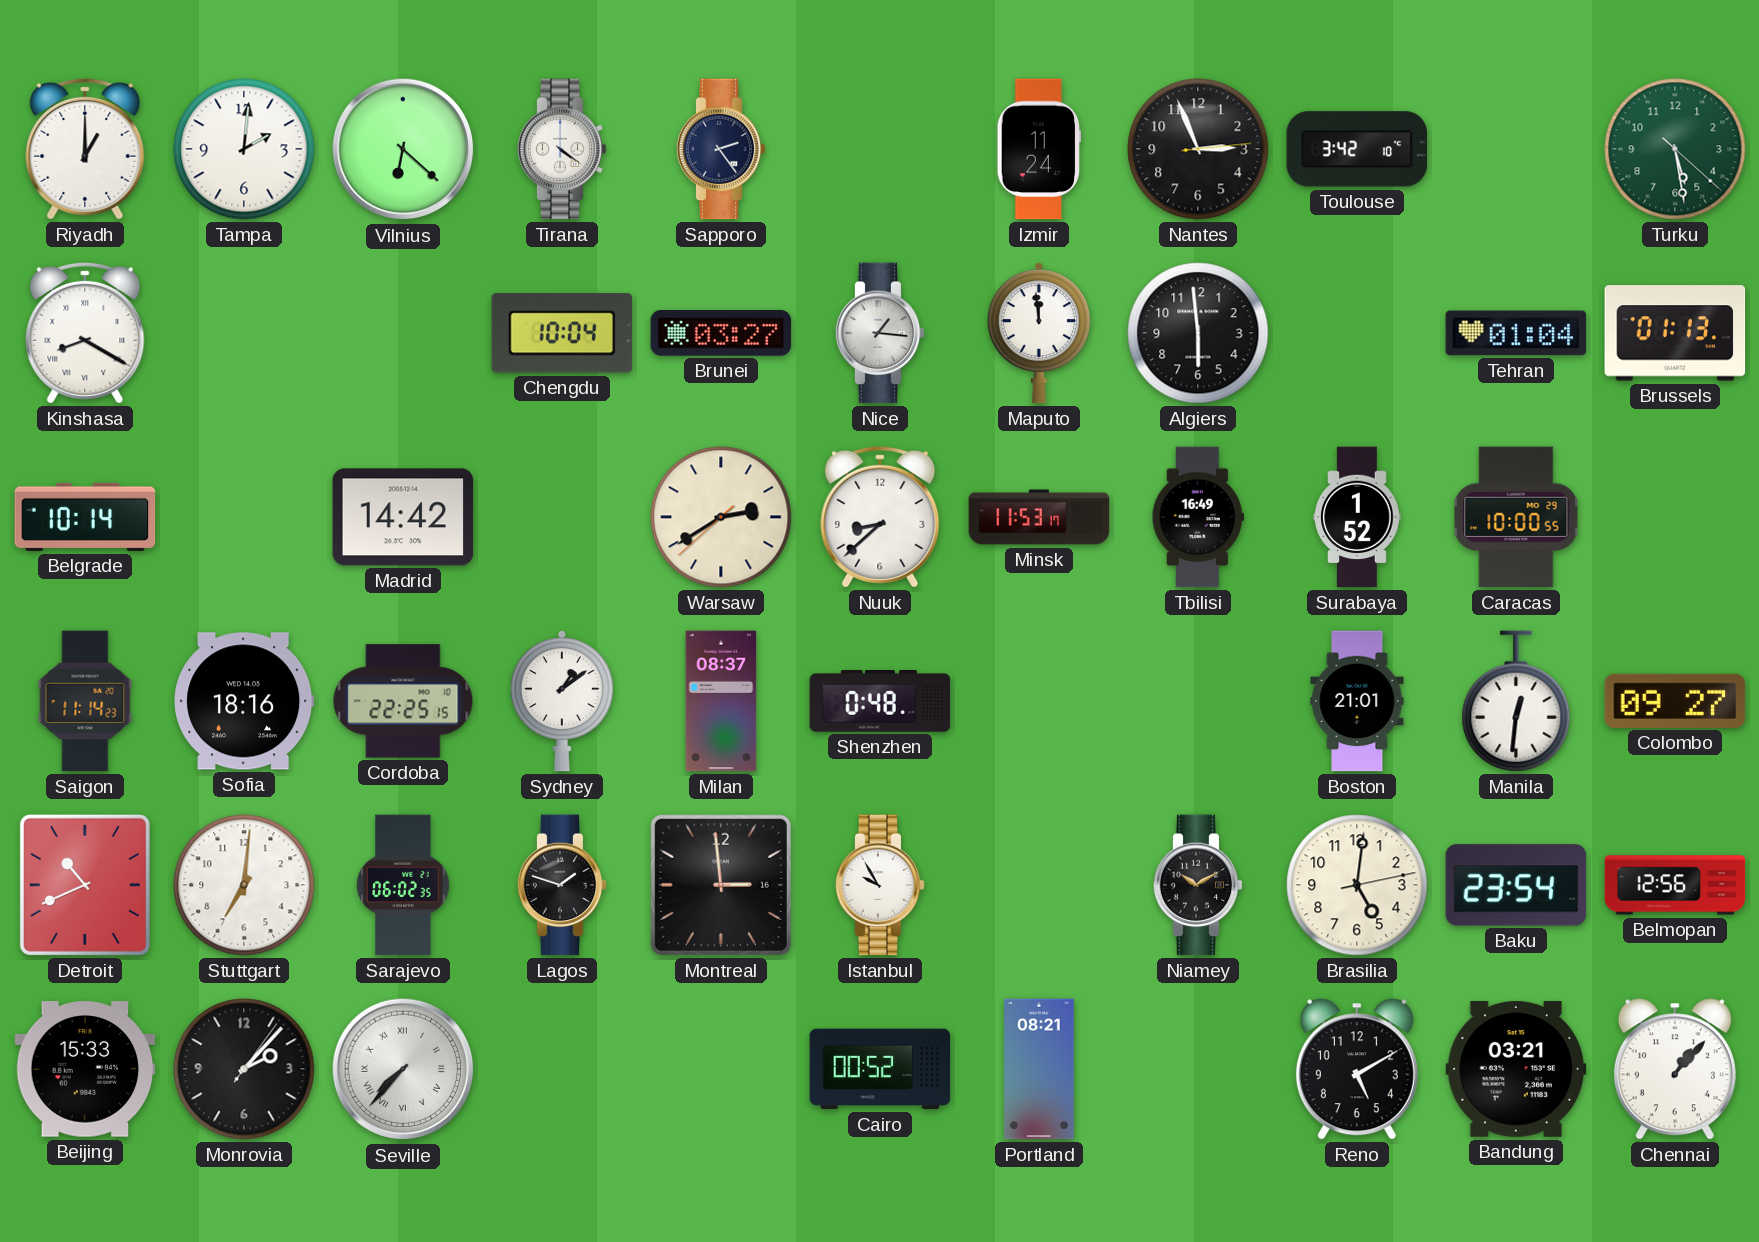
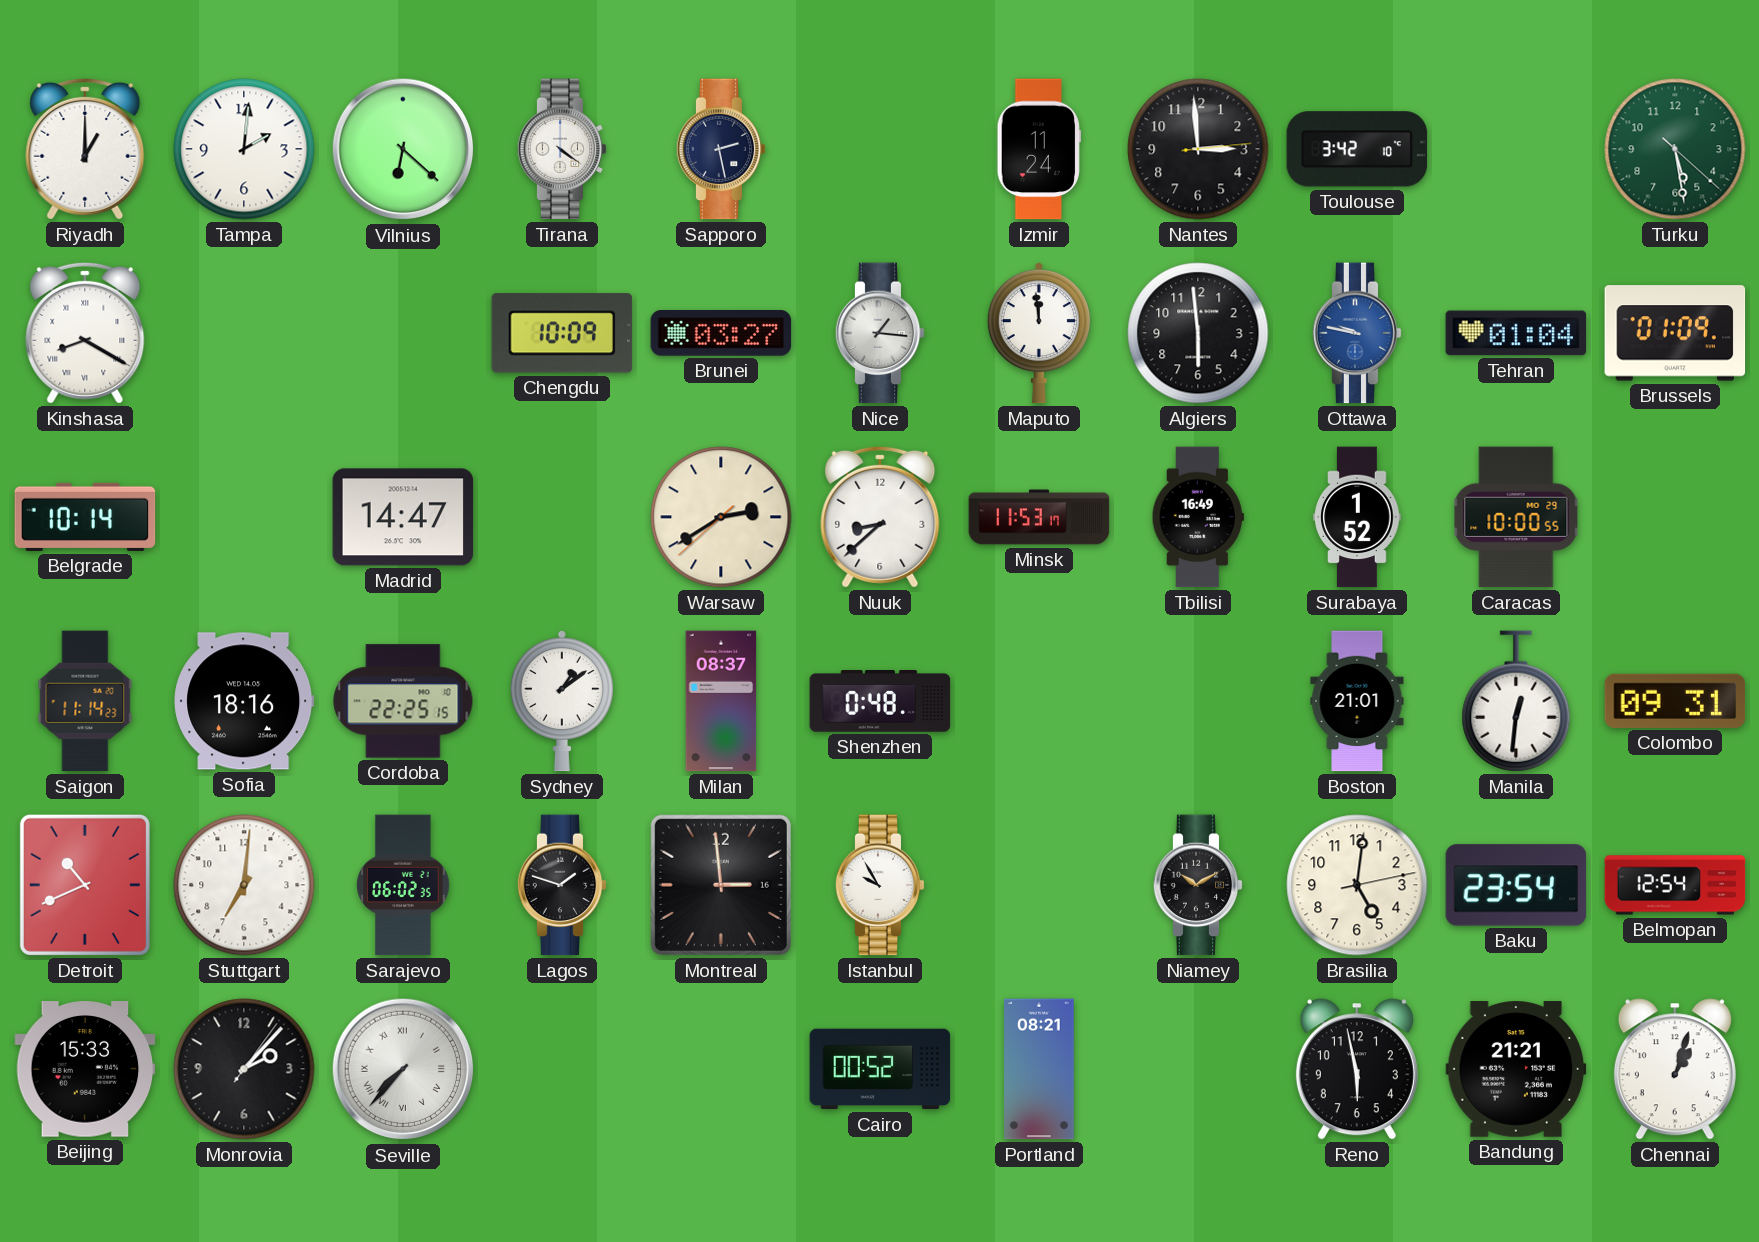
Sapporo: 2:24 -> 2:28 (721, 149)
Nantes: 2:56 -> 2:59 (1198, 149)
Chengdu: 10:04 -> 10:09 (562, 333)
Ottawa: none -> 9:47 (1357, 333)
Brussels: 01:13 -> 01:09 (1675, 333)
Madrid: 14:42 -> 14:47 (403, 517)
Colombo: 09:27 -> 09:31 (1675, 701)
Belmopan: 12:56 -> 12:54 (1675, 885)
Reno: 5:10 -> 5:58 (1357, 1069)
Bandung: 03:21 -> 21:21 (1516, 1069)
Chennai: 1:07 -> 1:03 (1675, 1069)
